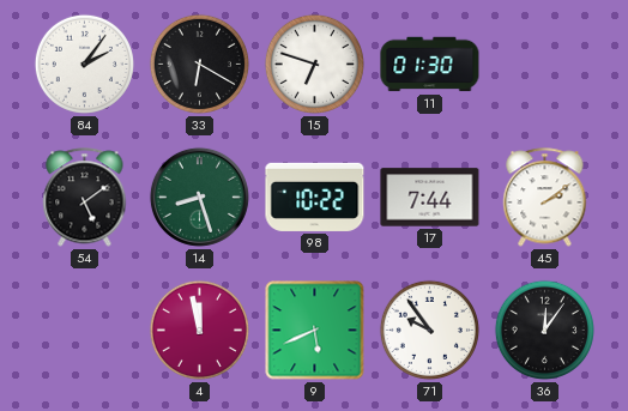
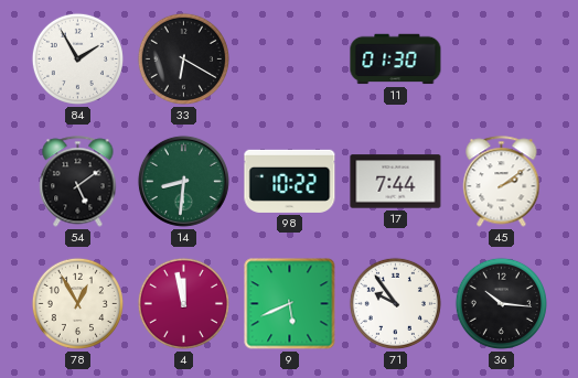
84: 2:06 -> 1:55 (77, 58)
15: 6:48 -> none (314, 64)
14: 8:27 -> 8:31 (183, 181)
78: none -> 12:55 (77, 303)
36: 12:06 -> 10:16 (501, 303)
